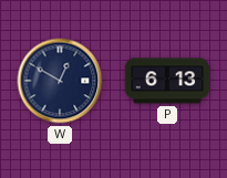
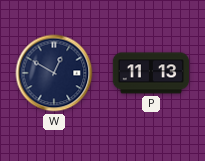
P: 6:13 -> 11:13 (151, 73)
